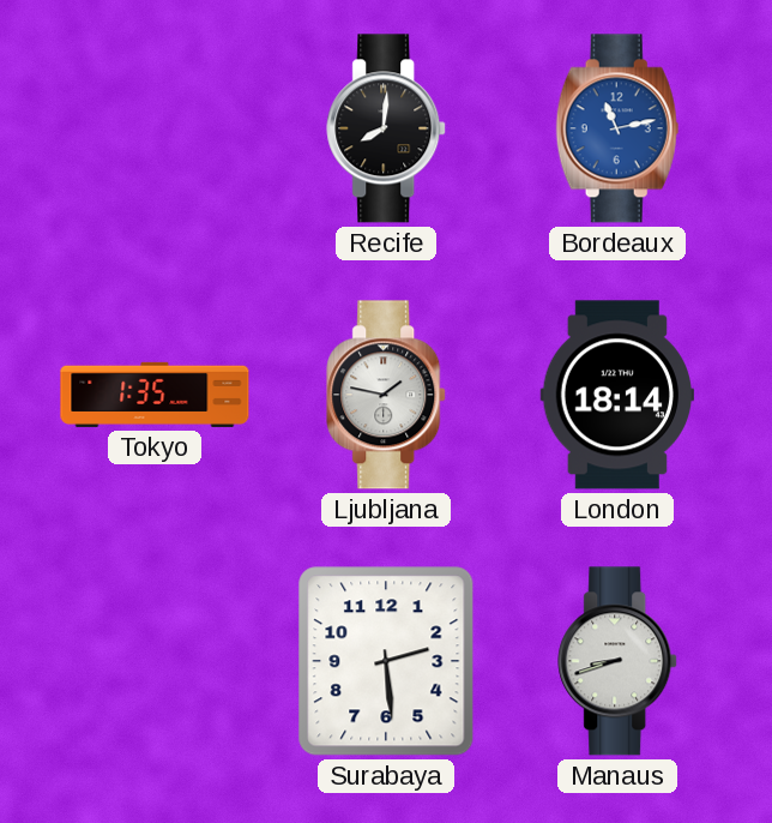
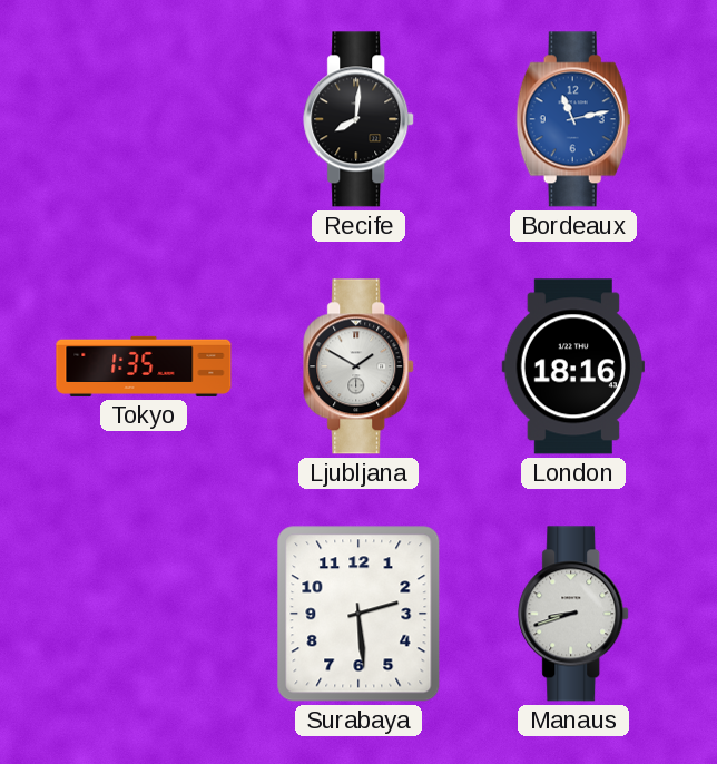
Ljubljana: 1:47 -> 1:50 (360, 366)
London: 18:14 -> 18:16 (572, 366)
